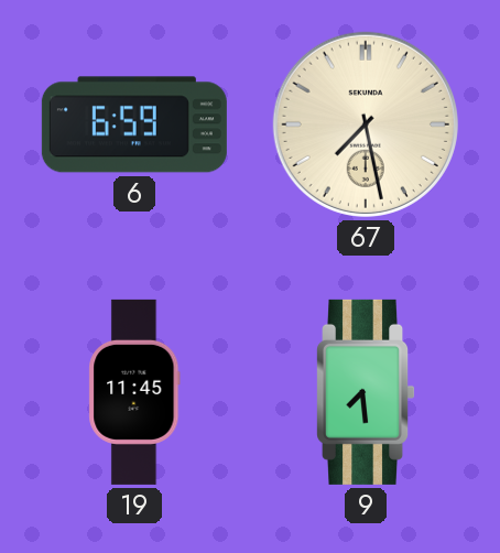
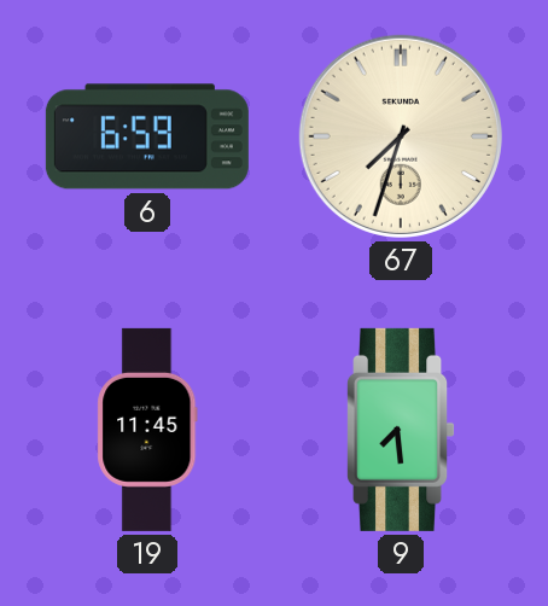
67: 7:28 -> 7:33 (401, 136)
